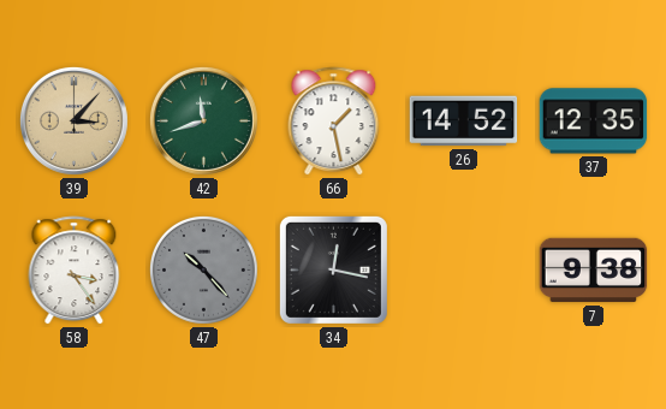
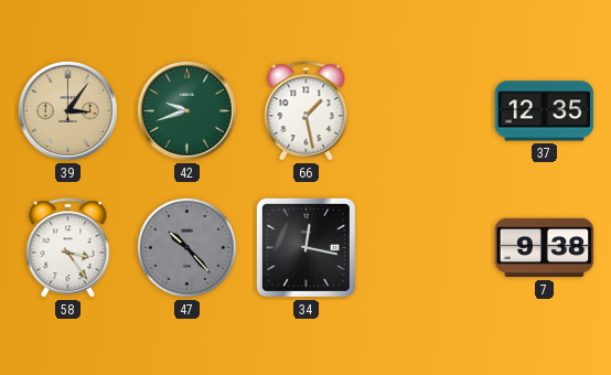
39: 3:07 -> 3:06 (67, 110)
42: 11:42 -> 9:42 (186, 110)
26: 14:52 -> none (464, 121)
